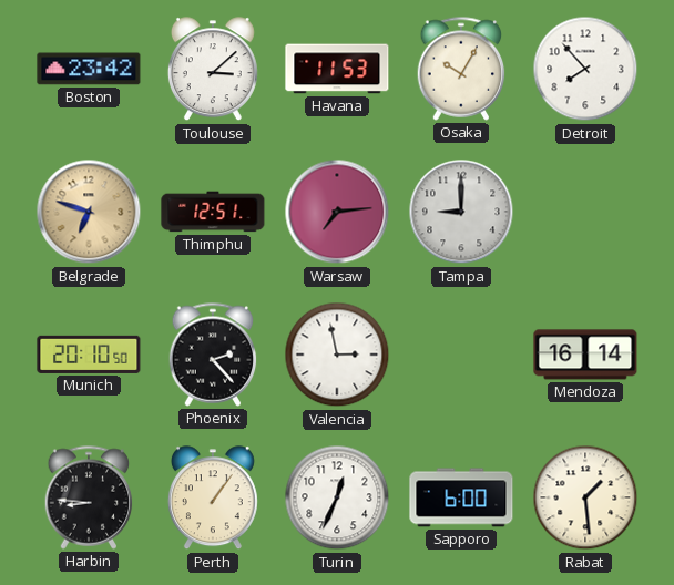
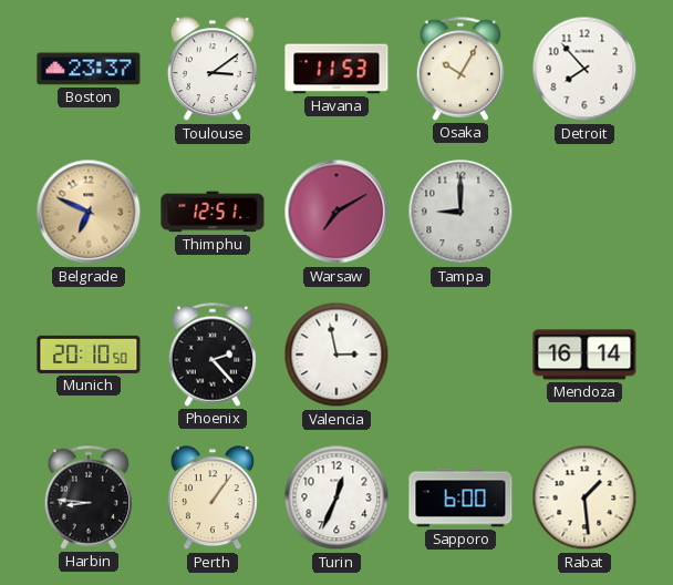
Boston: 23:42 -> 23:37 (89, 69)
Toulouse: 3:08 -> 3:09 (213, 70)
Belgrade: 6:48 -> 6:49 (89, 212)
Warsaw: 7:14 -> 7:10 (336, 212)
